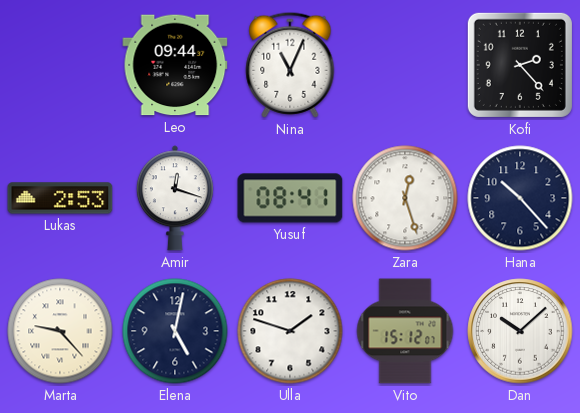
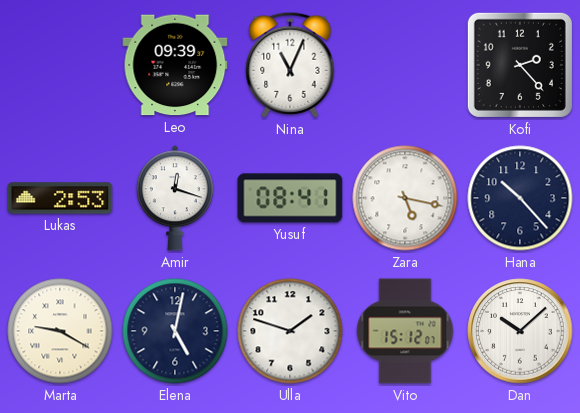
Leo: 09:44 -> 09:39 (175, 65)
Zara: 12:27 -> 5:17 (405, 198)
Marta: 9:23 -> 9:20 (60, 331)
